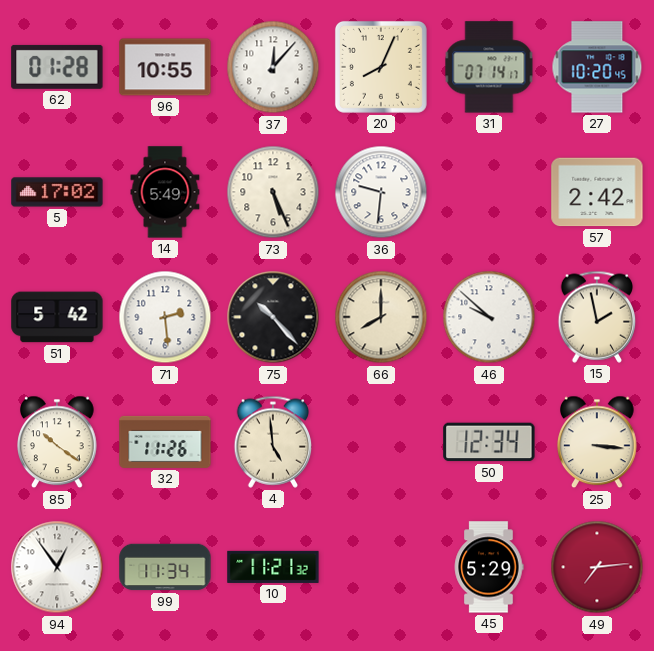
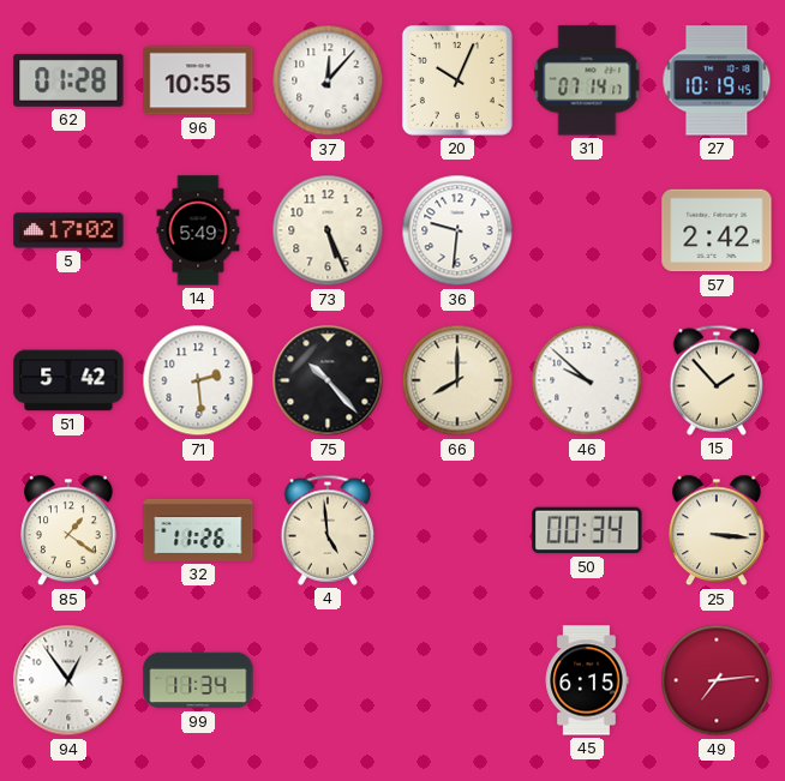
20: 8:04 -> 10:04 (457, 80)
27: 10:20 -> 10:19 (717, 80)
15: 1:58 -> 1:53 (717, 380)
85: 10:21 -> 1:21 (70, 530)
50: 12:34 -> 00:34 (587, 530)
10: 11:21 -> none (273, 567)
45: 5:29 -> 6:15 (587, 680)
